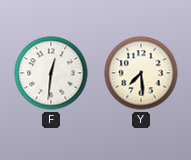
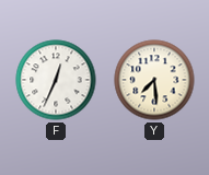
F: 12:31 -> 12:34 (56, 80)
